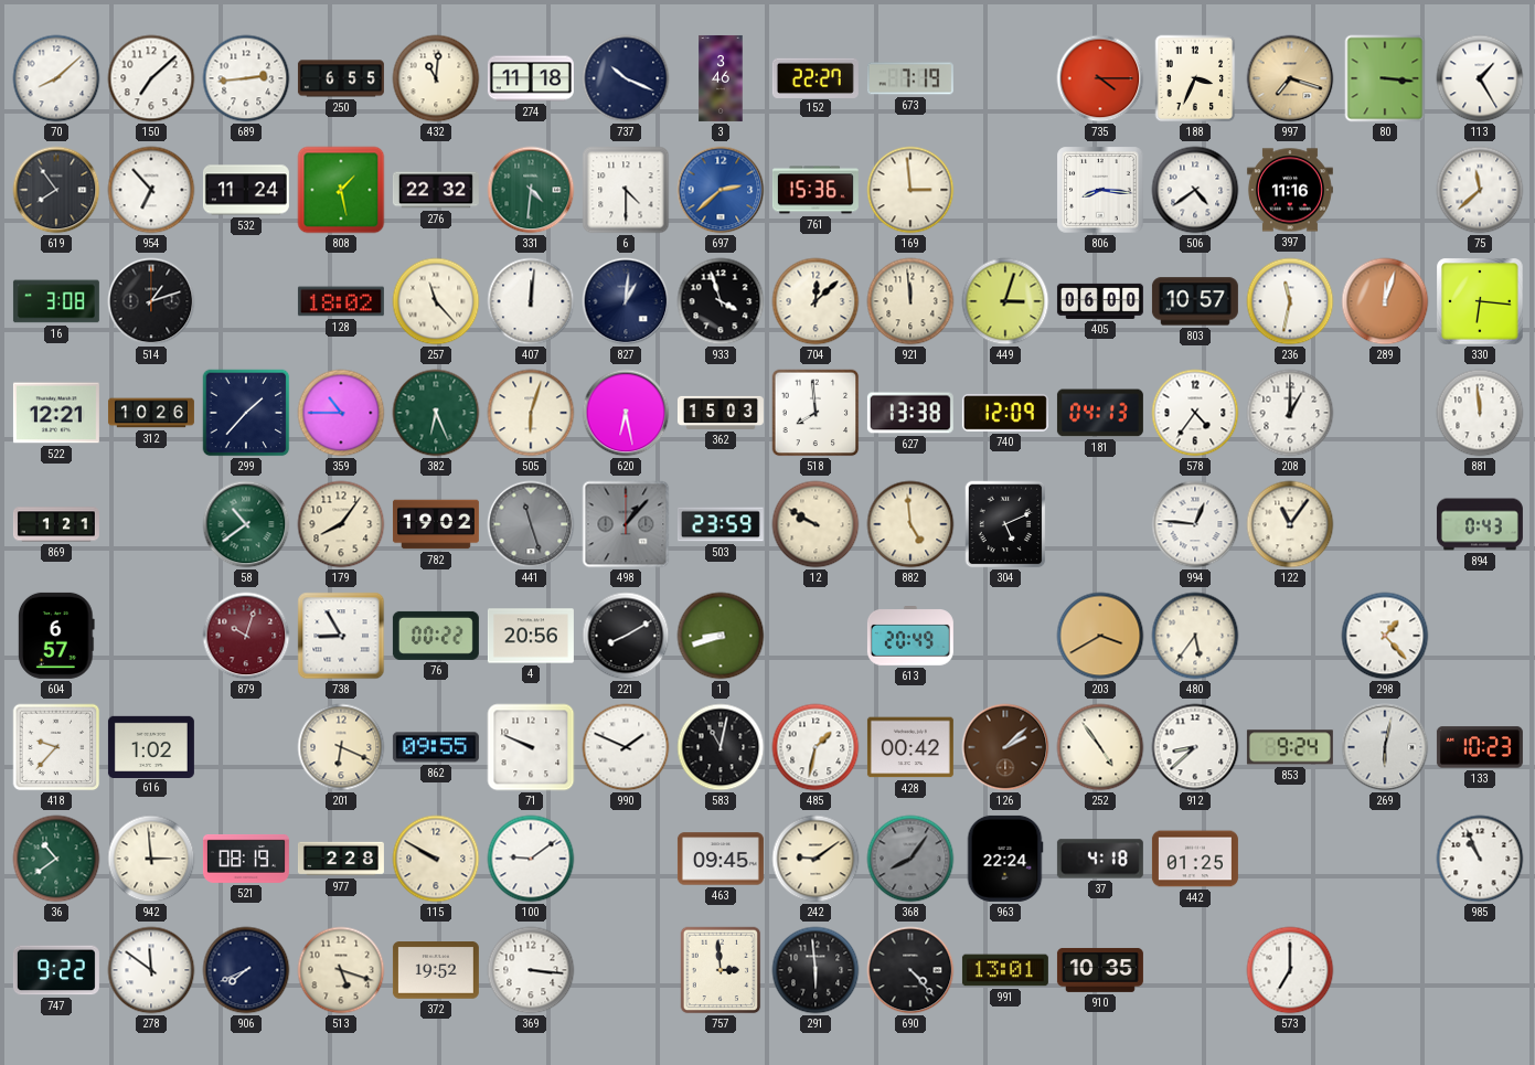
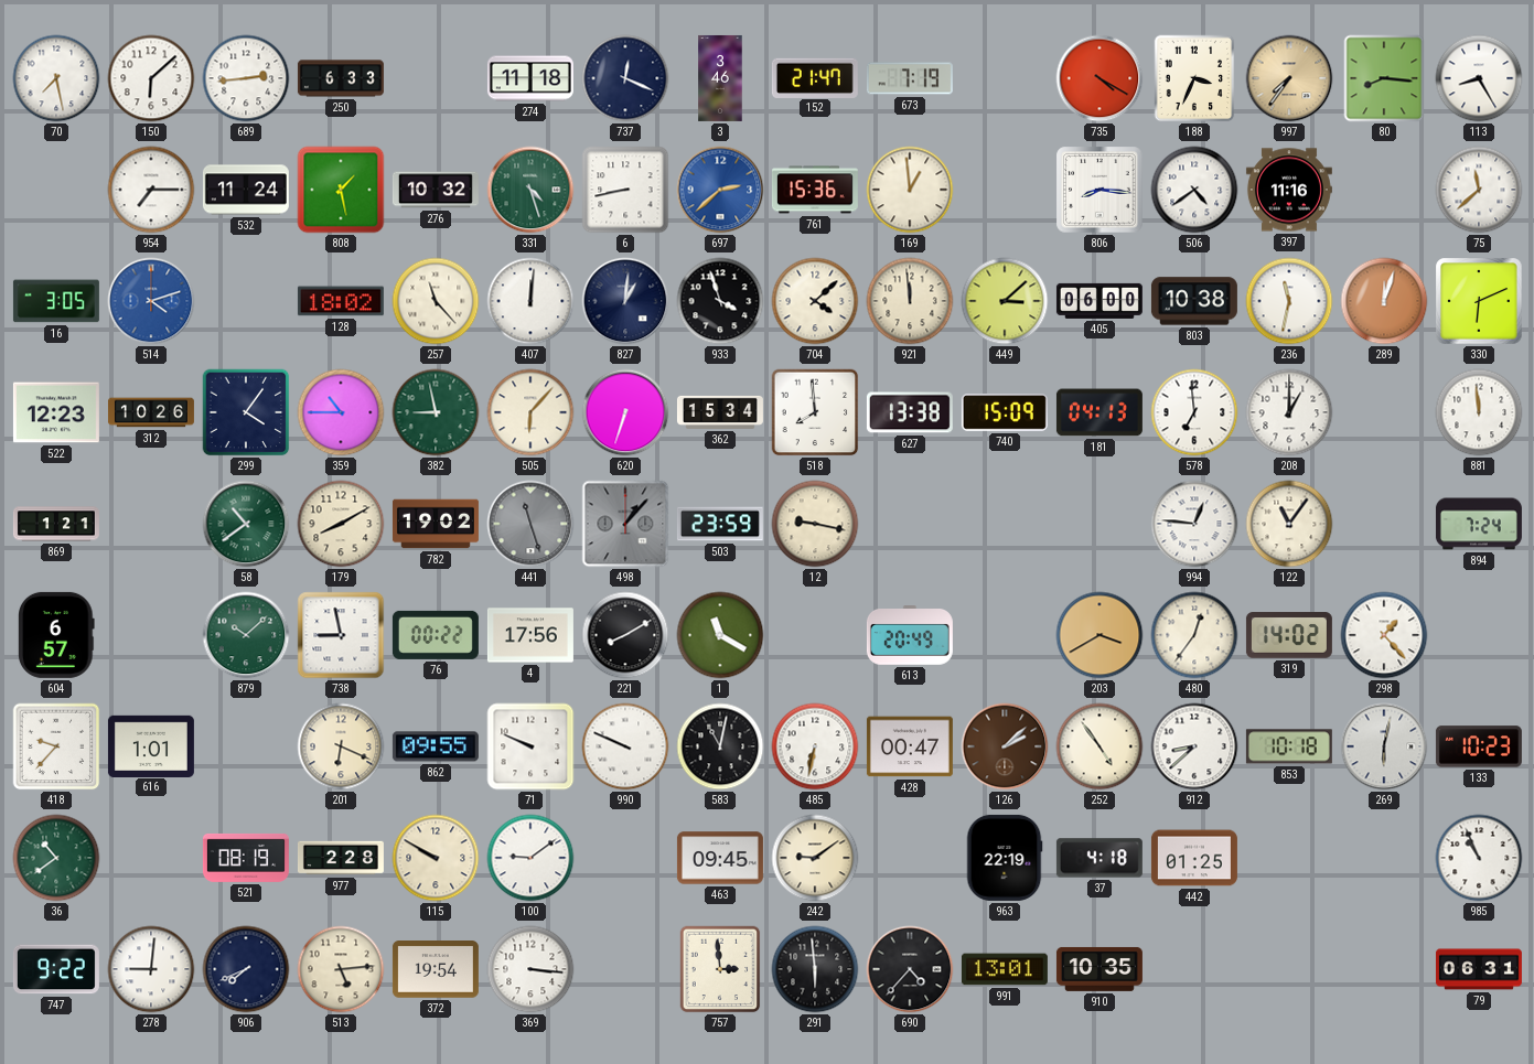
70: 8:08 -> 7:28 (56, 78)
150: 7:08 -> 6:08 (151, 78)
250: 6:55 -> 6:33 (341, 78)
432: 11:01 -> none (436, 78)
737: 10:19 -> 12:19 (625, 78)
152: 22:27 -> 21:47 (815, 77)
735: 4:15 -> 4:20 (1099, 78)
997: 7:18 -> 7:36 (1289, 78)
80: 3:16 -> 8:16 (1384, 78)
113: 1:25 -> 8:25 (1479, 78)
619: 7:54 -> none (56, 190)
954: 6:53 -> 7:15 (151, 190)
276: 22:32 -> 10:32 (436, 190)
331: 4:31 -> 4:27 (530, 190)
6: 4:30 -> 8:43 (625, 190)
169: 2:59 -> 12:59 (910, 190)
16: 3:08 -> 3:05 (56, 301)
514: 1:12 -> 4:12 (151, 301)
514 dial: black -> blue (151, 301)
704: 12:08 -> 4:08 (815, 301)
449: 3:03 -> 3:08 (1005, 301)
803: 10:57 -> 10:38 (1194, 301)
330: 6:16 -> 6:11 (1479, 301)
522: 12:21 -> 12:23 (56, 412)
299: 1:37 -> 4:06 (246, 412)
382: 6:26 -> 8:58 (436, 412)
505: 6:03 -> 6:07 (530, 412)
620: 6:28 -> 6:33 (625, 412)
362: 15:03 -> 15:34 (720, 412)
740: 12:09 -> 15:09 (1005, 412)
578: 4:36 -> 6:59 (1194, 412)
179: 8:06 -> 8:10 (341, 524)
12: 9:50 -> 9:17 (815, 524)
882: 4:59 -> none (910, 524)
304: 5:11 -> none (1005, 524)
894: 0:43 -> 7:24 (1479, 524)
879: 10:03 -> 10:08 (246, 635)
879 dial: burgundy -> green (246, 635)
738: 8:55 -> 8:58 (341, 635)
4: 20:56 -> 17:56 (530, 635)
1: 8:42 -> 11:20 (720, 635)
480: 5:36 -> 12:36 (1194, 635)
319: none -> 14:02 (1289, 635)
616: 1:02 -> 1:01 (151, 745)
990: 1:49 -> 9:49 (625, 746)
485: 1:32 -> 6:32 (815, 746)
428: 00:42 -> 00:47 (910, 746)
853: 9:24 -> 10:18 (1289, 746)
942: 2:59 -> none (151, 859)
368: 8:06 -> none (910, 859)
963: 22:24 -> 22:19 (1005, 858)
278: 11:51 -> 9:01 (151, 969)
513: 5:18 -> 5:14 (341, 969)
372: 19:52 -> 19:54 (436, 969)
690: 4:23 -> 4:37 (910, 969)
573: 7:00 -> none (1290, 970)
79: none -> 06:31 (1479, 969)
